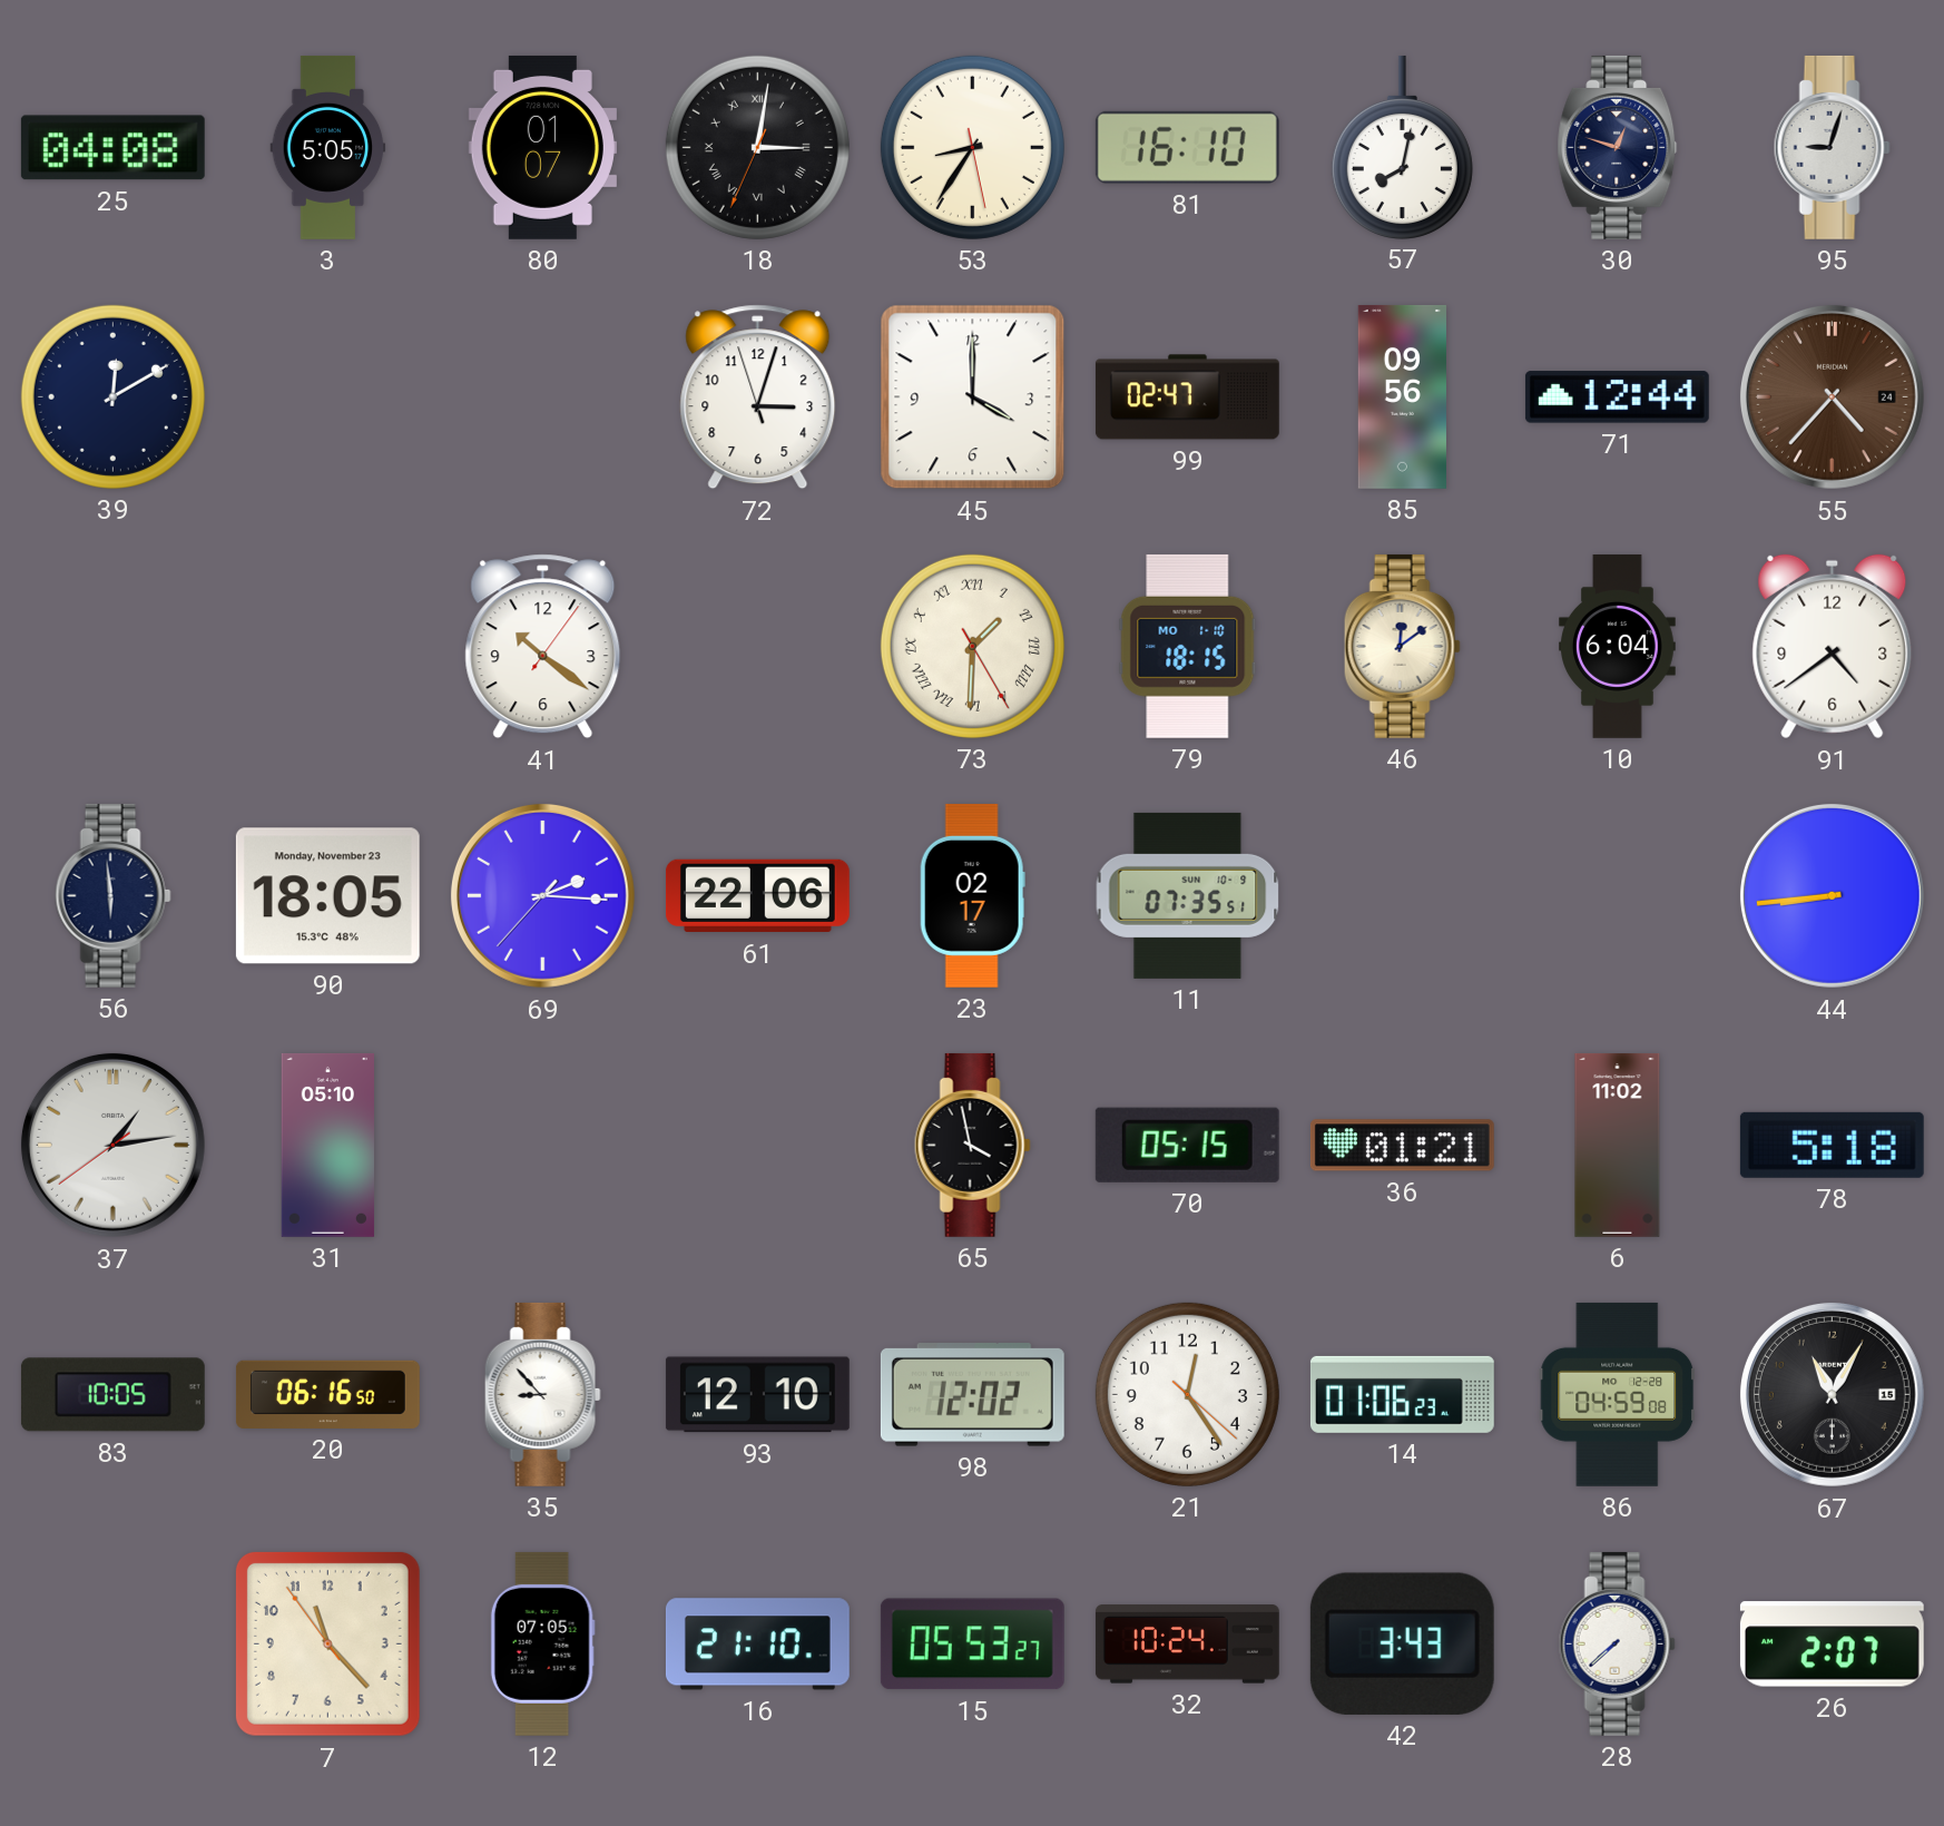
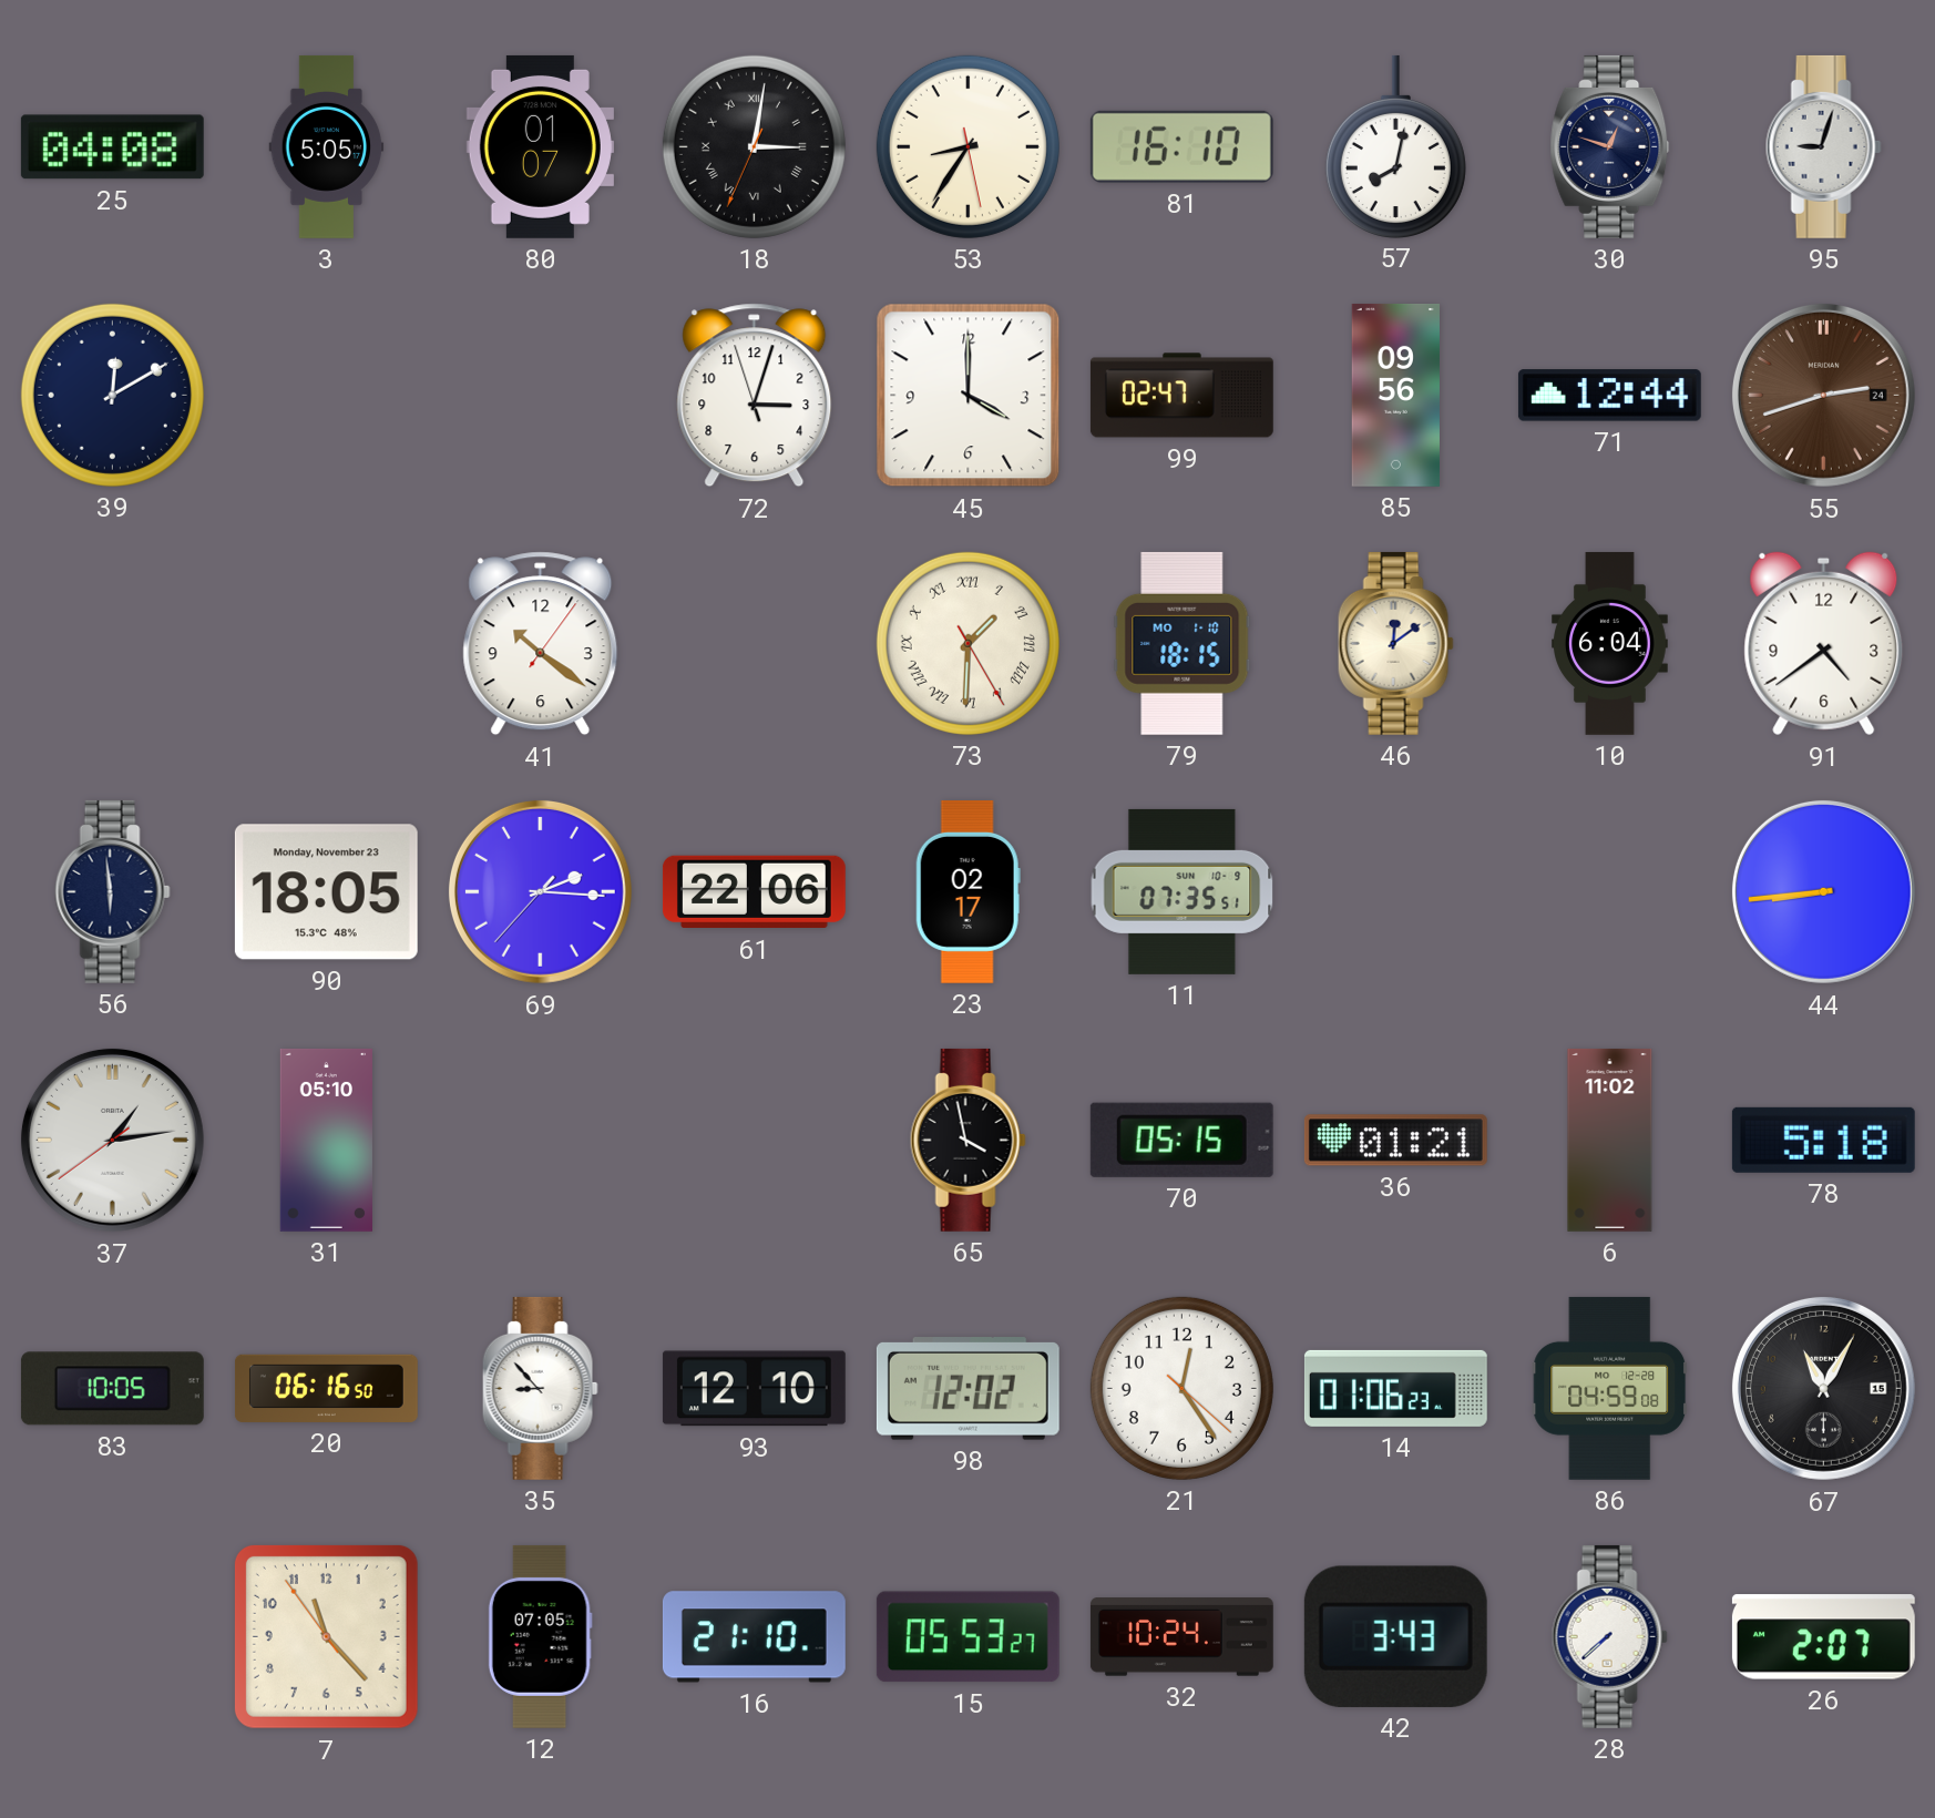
55: 4:37 -> 2:42 (1823, 395)
